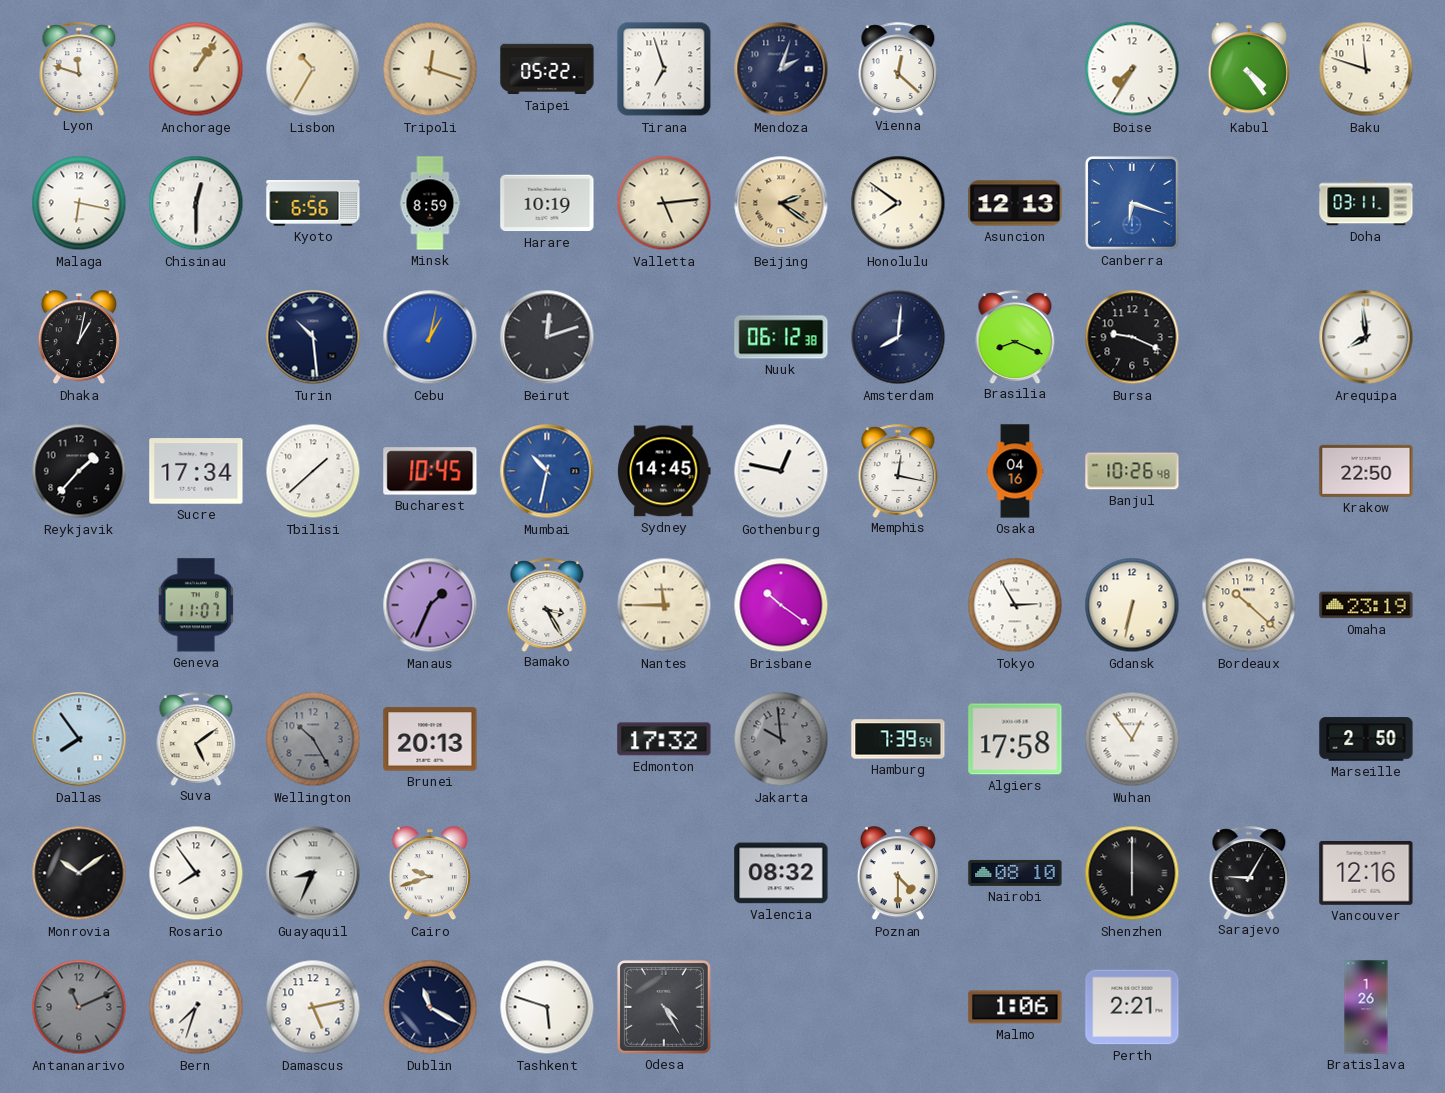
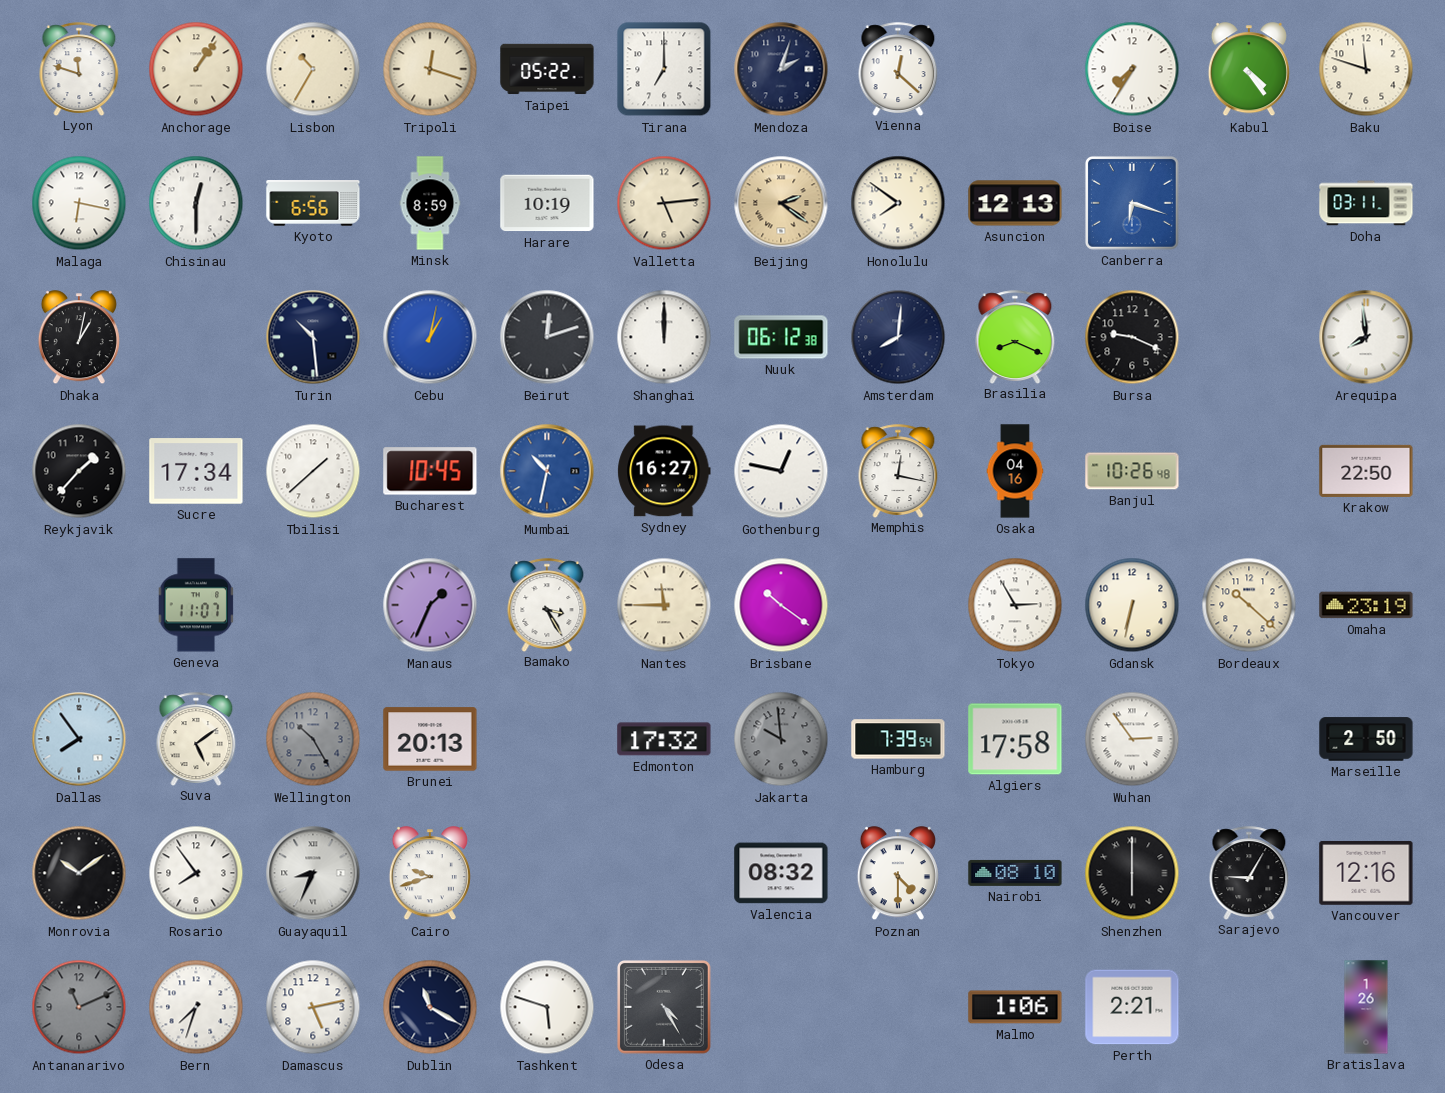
Tirana: 6:57 -> 7:00 (664, 69)
Shanghai: none -> 12:00 (664, 337)
Sydney: 14:45 -> 16:27 (664, 471)
Wuhan: 12:54 -> 2:54 (1132, 739)
